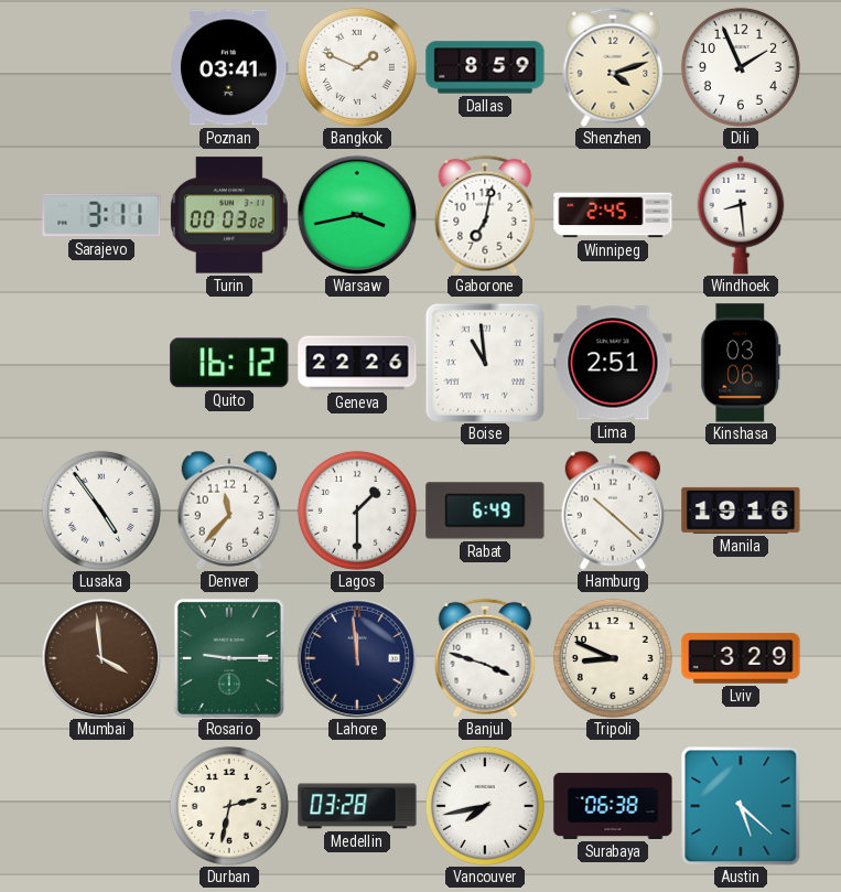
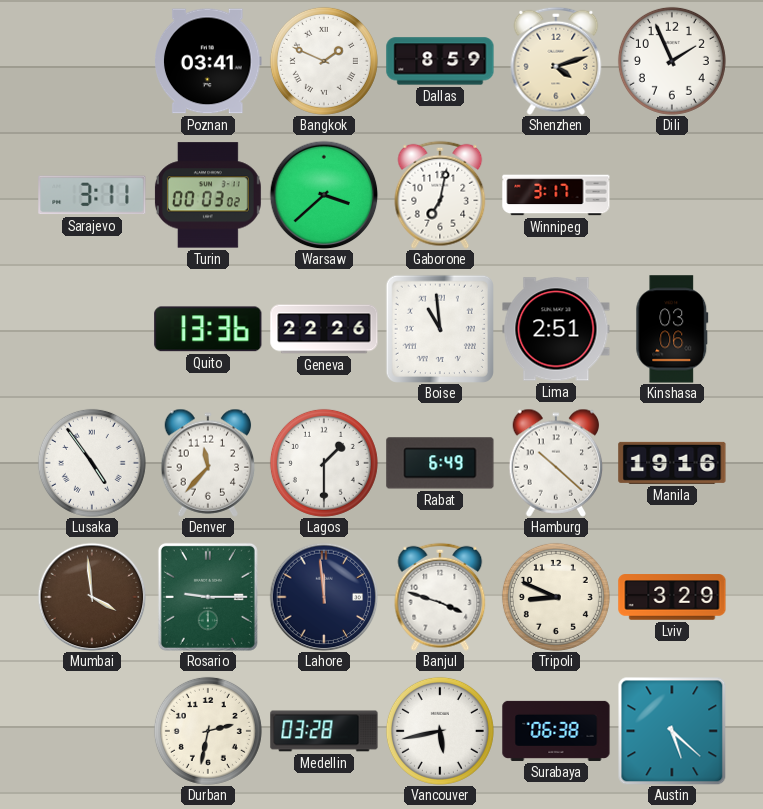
Warsaw: 3:43 -> 3:38 (324, 195)
Winnipeg: 2:45 -> 3:17 (556, 195)
Windhoek: 8:29 -> none (741, 215)
Quito: 16:12 -> 13:36 (208, 329)
Vancouver: 7:43 -> 5:43 (440, 731)
